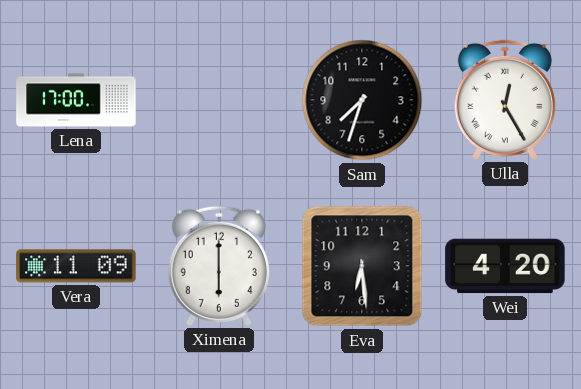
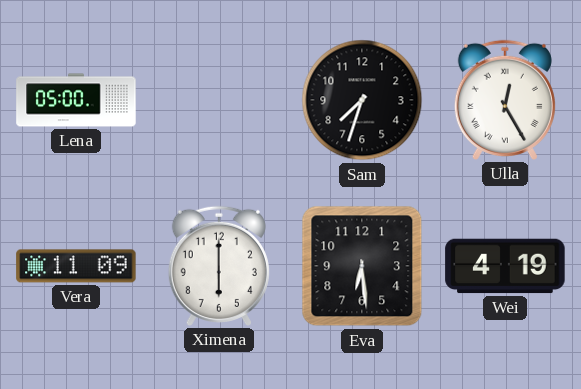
Lena: 17:00 -> 05:00 (76, 100)
Wei: 4:20 -> 4:19 (505, 266)
